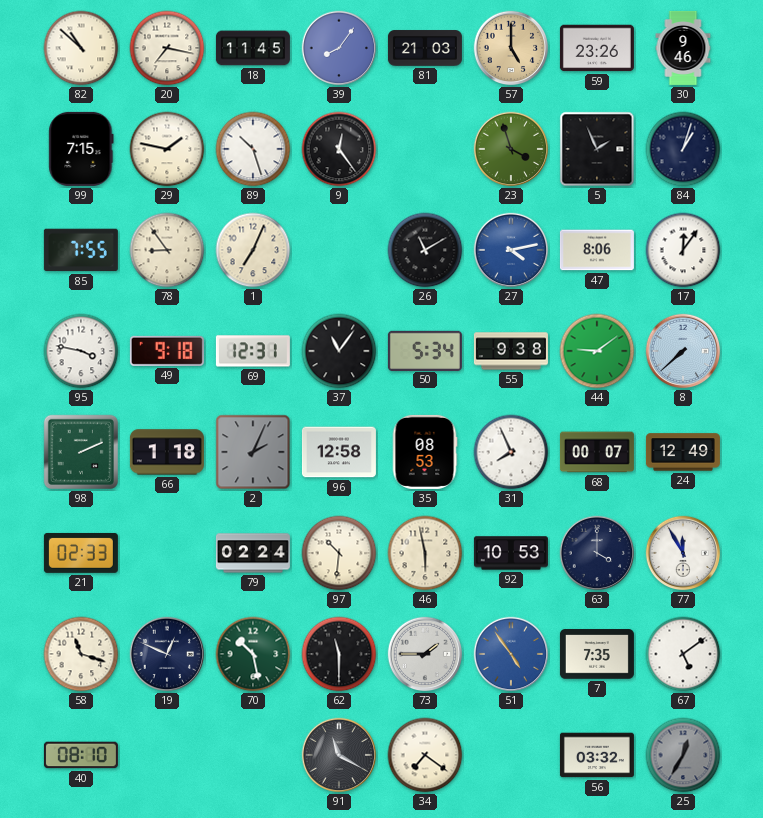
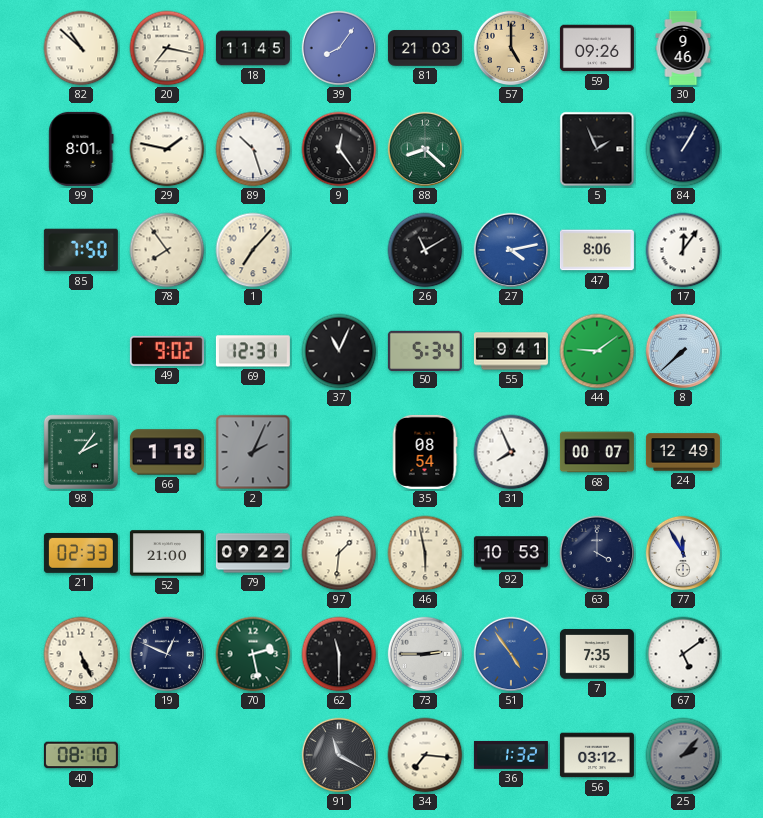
59: 23:26 -> 09:26 (597, 48)
99: 7:15 -> 8:01 (81, 149)
88: none -> 8:22 (425, 149)
23: 3:57 -> none (511, 149)
84: 1:03 -> 1:05 (683, 149)
85: 7:55 -> 7:50 (81, 250)
78: 8:54 -> 7:54 (167, 250)
1: 7:04 -> 7:07 (253, 250)
95: 3:47 -> none (81, 351)
49: 9:18 -> 9:02 (167, 351)
37: 11:06 -> 11:04 (339, 351)
55: 9:38 -> 9:41 (511, 351)
98: 2:11 -> 2:06 (81, 452)
96: 12:58 -> none (339, 452)
35: 08:53 -> 08:54 (425, 452)
52: none -> 21:00 (167, 553)
79: 02:24 -> 09:22 (253, 553)
97: 10:31 -> 1:31 (339, 553)
58: 11:18 -> 5:26 (81, 654)
70: 10:28 -> 2:28 (253, 654)
73: 1:45 -> 2:45 (425, 654)
34: 7:21 -> 7:16 (425, 755)
36: none -> 1:32 (511, 755)
56: 03:32 -> 03:12 (597, 755)
25: 12:35 -> 2:07 (683, 755)
